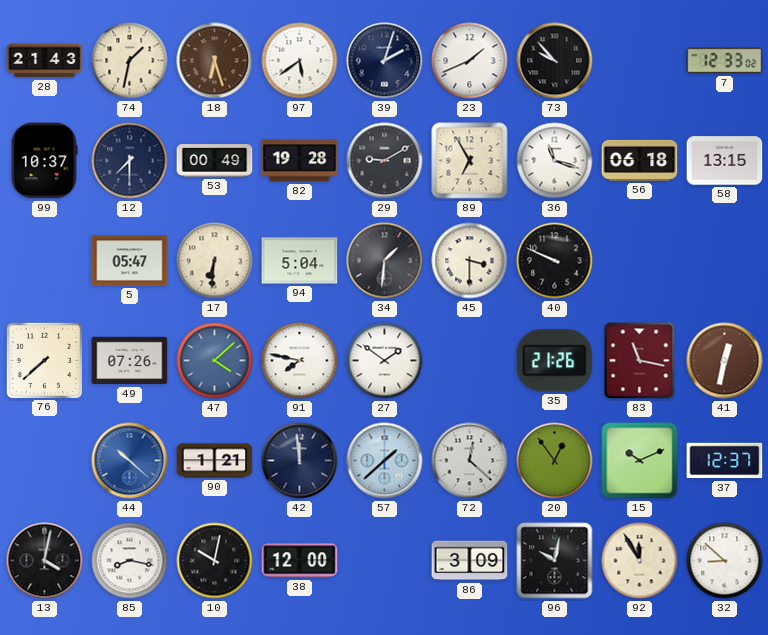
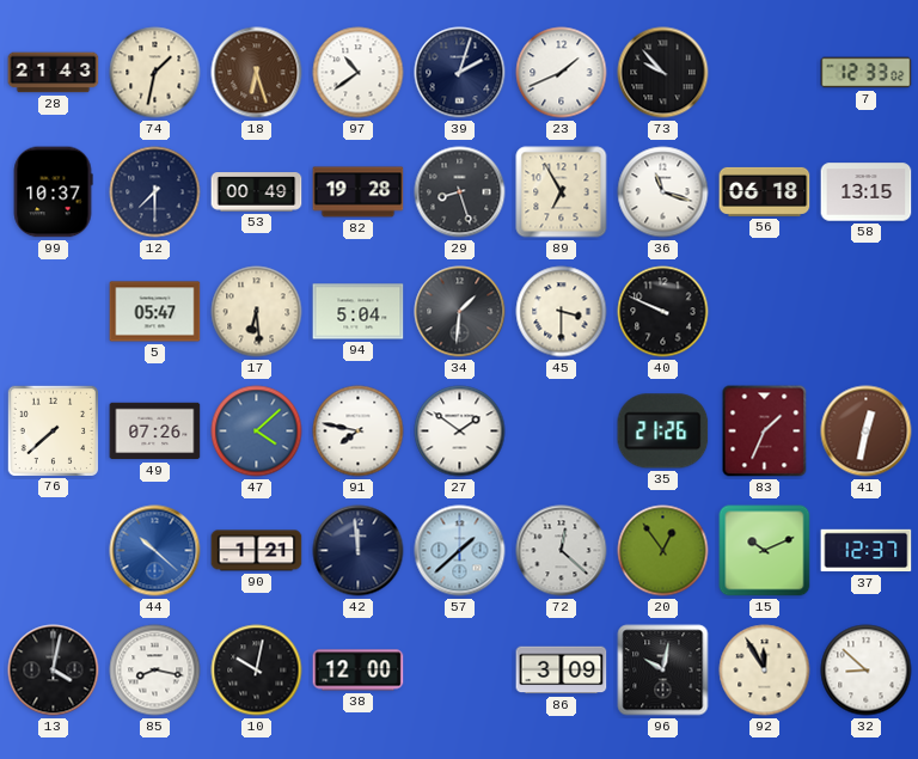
97: 5:39 -> 10:39 (359, 73)
29: 9:10 -> 8:27 (460, 192)
17: 6:31 -> 6:29 (257, 312)
83: 11:17 -> 1:34 (765, 431)
